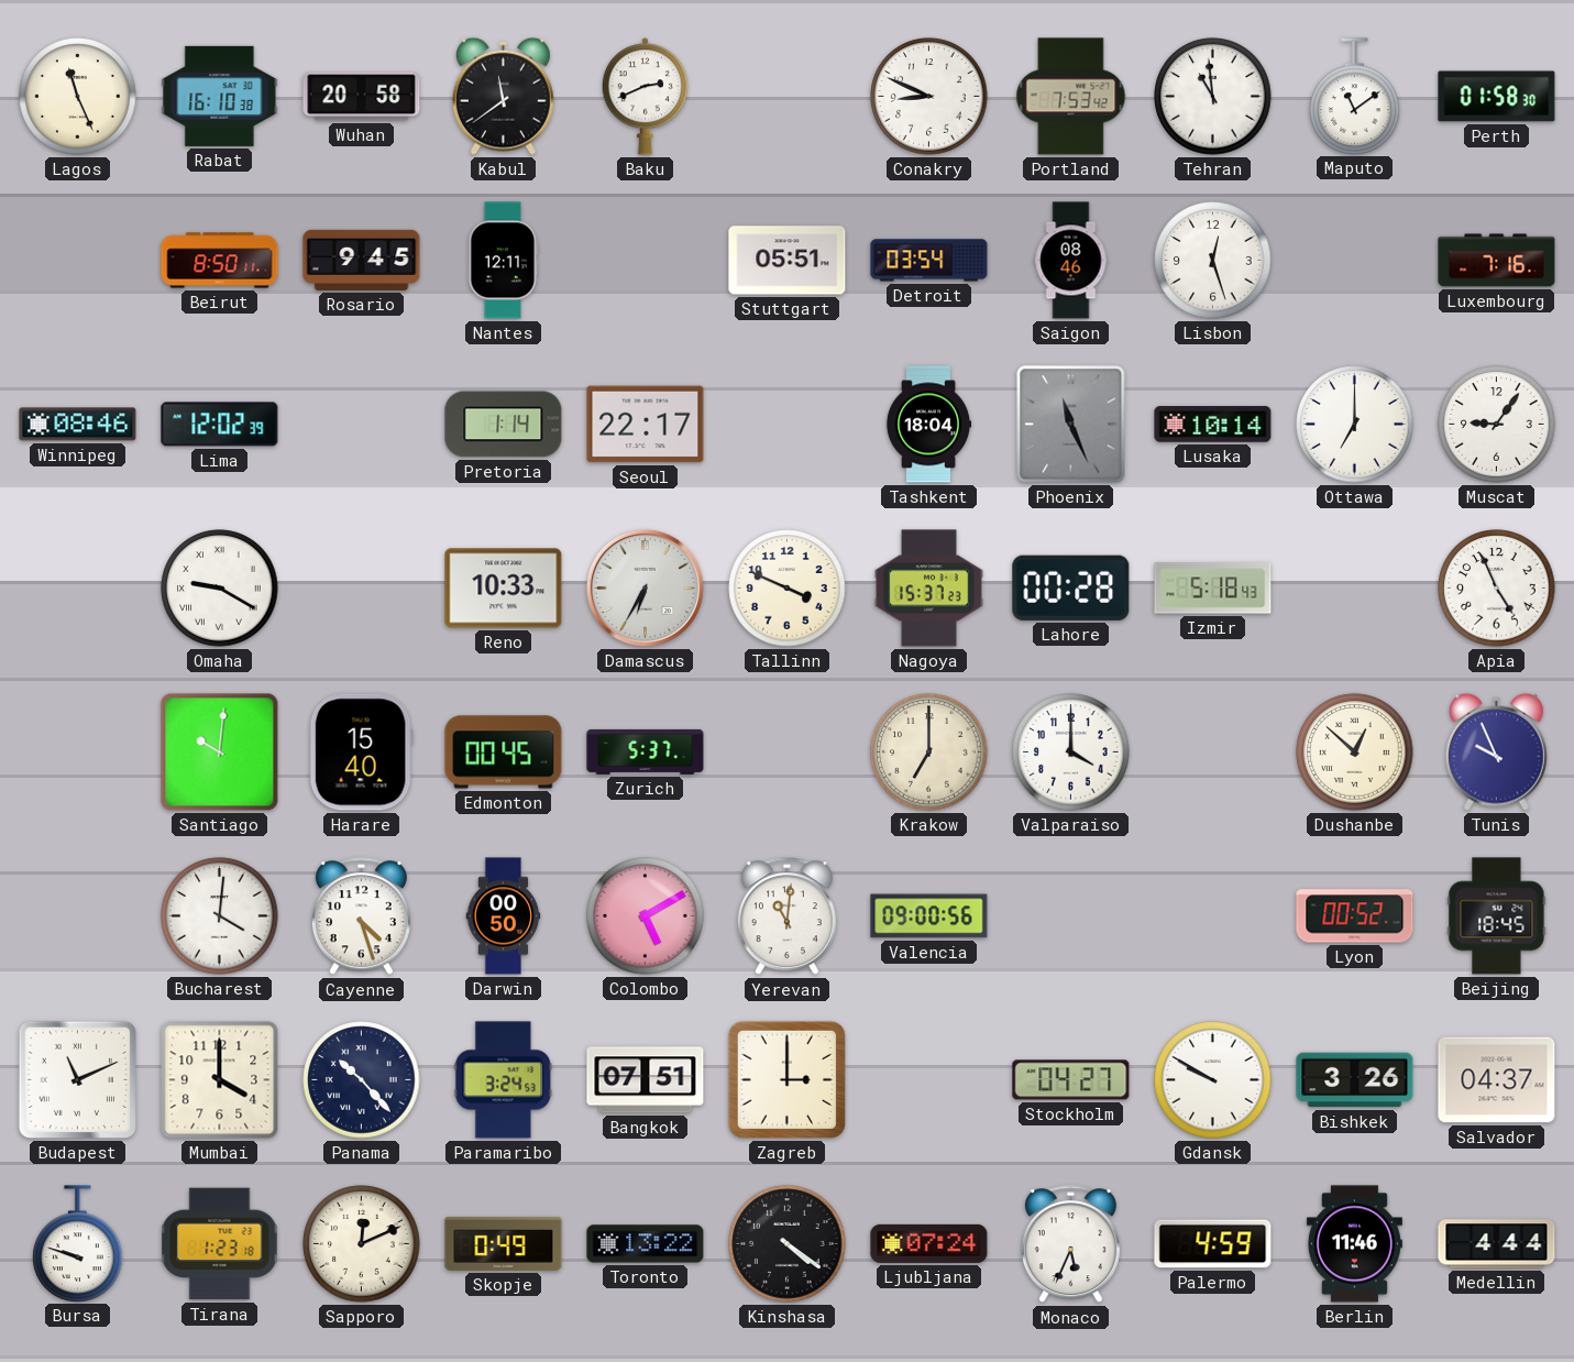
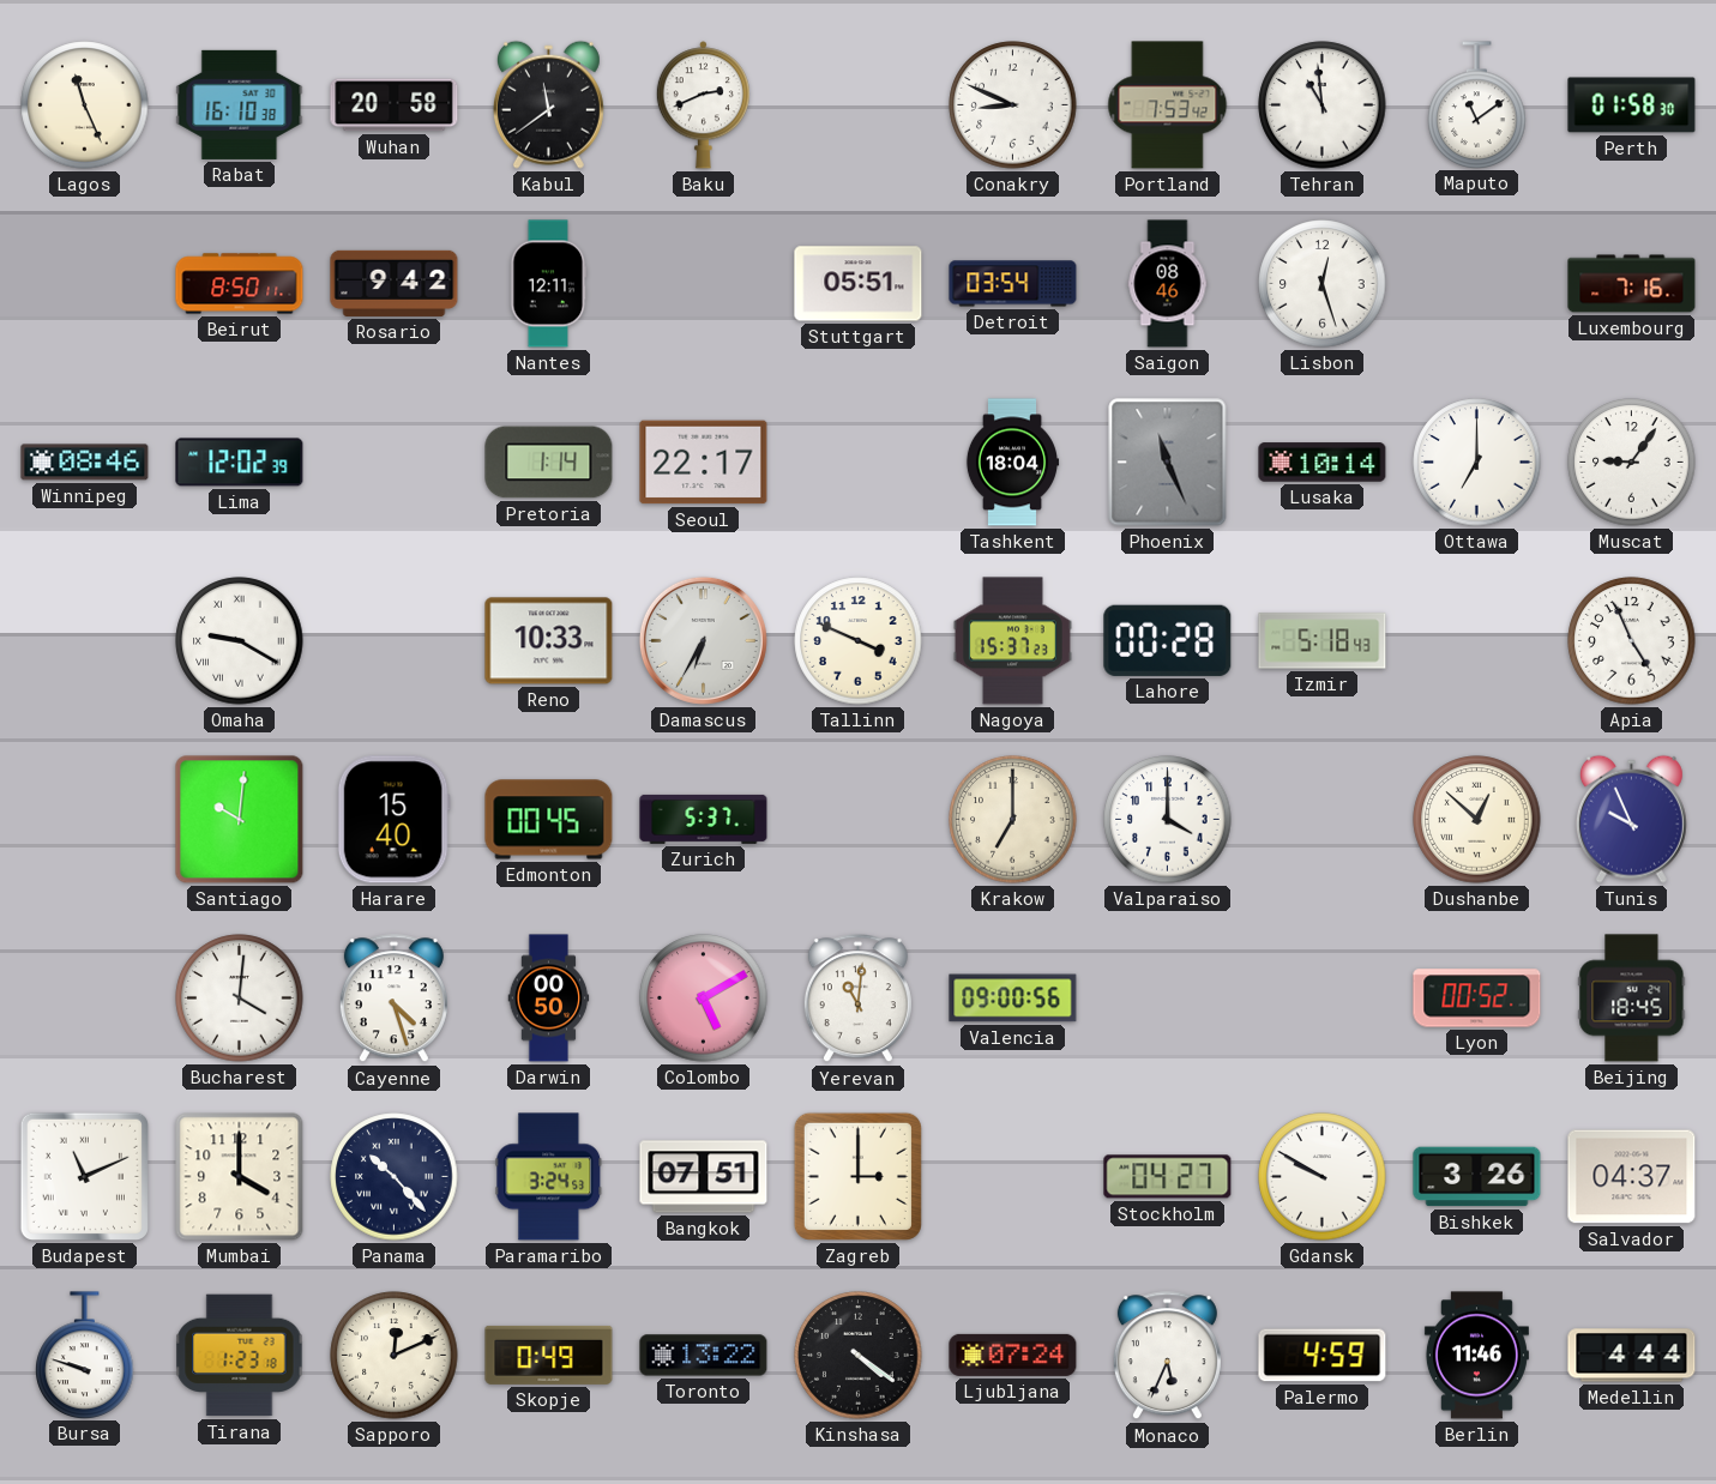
Rosario: 9:45 -> 9:42 (395, 283)
